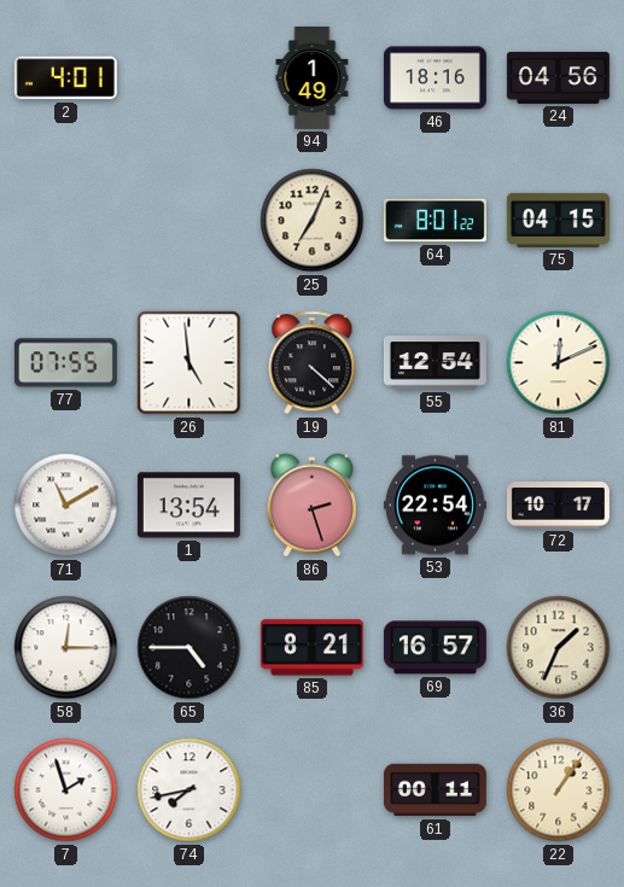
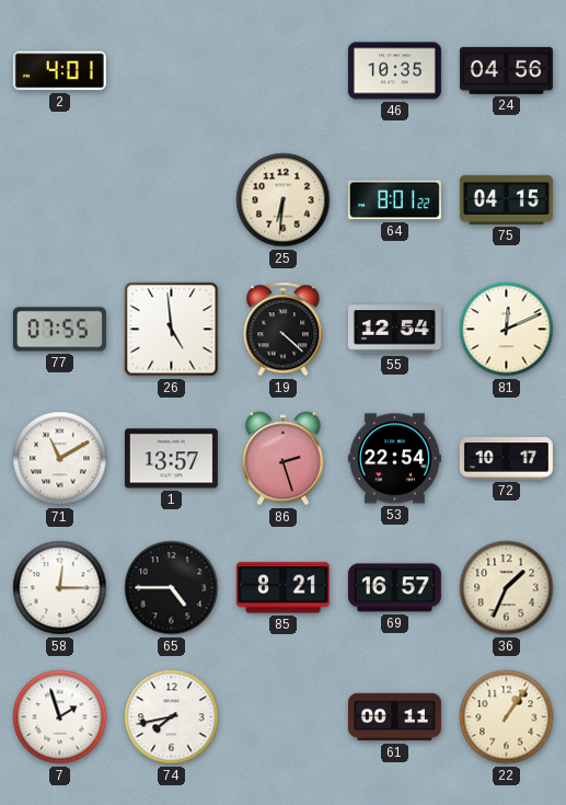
94: 1:49 -> none (313, 77)
46: 18:16 -> 10:35 (394, 71)
25: 7:04 -> 6:31 (284, 200)
1: 13:54 -> 13:57 (171, 459)
